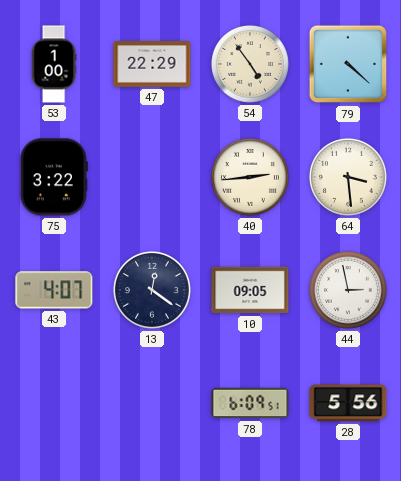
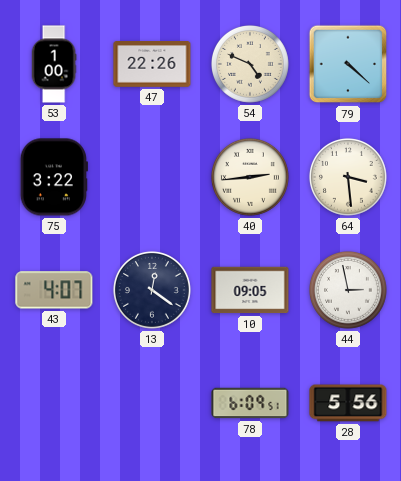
47: 22:29 -> 22:26 (152, 65)
54: 4:54 -> 4:49 (250, 64)
